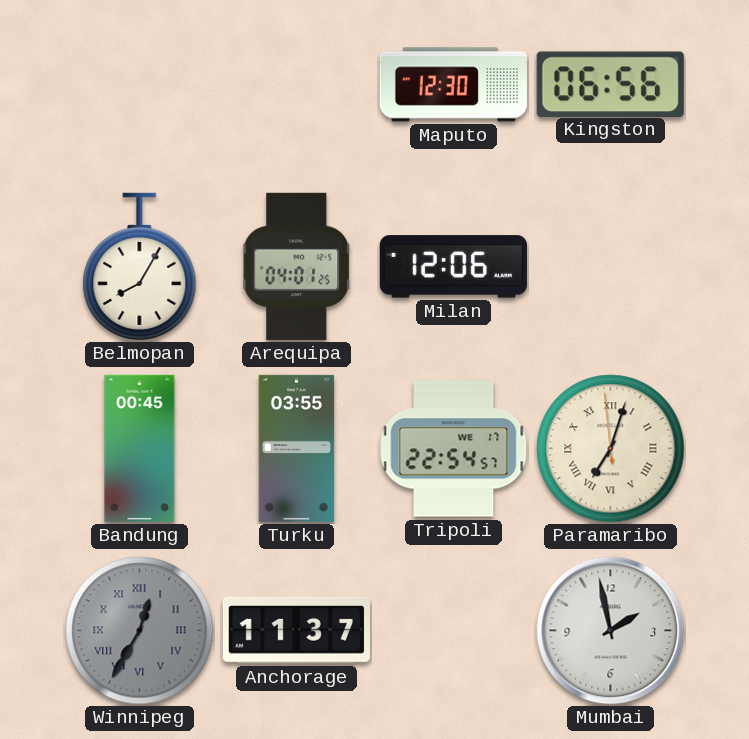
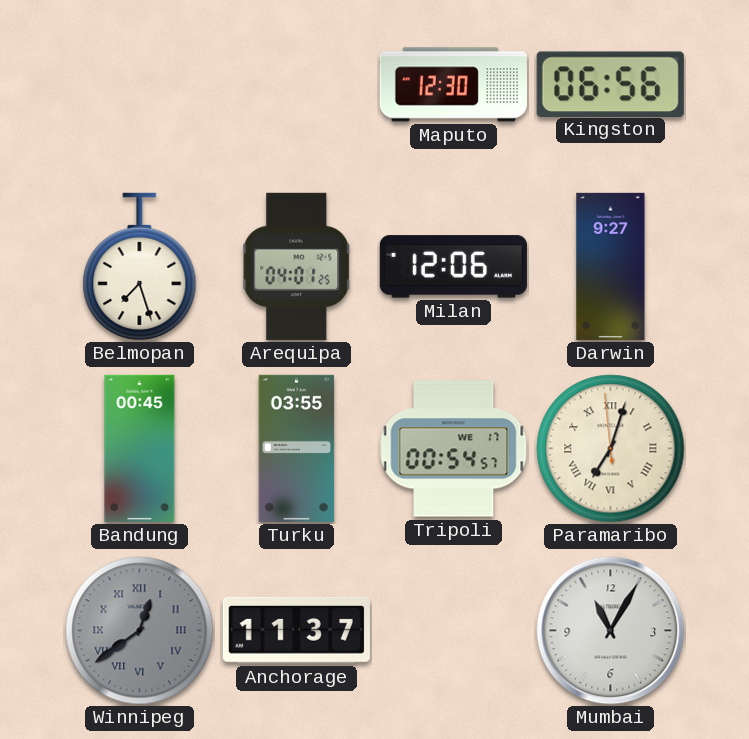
Belmopan: 8:05 -> 7:27 (140, 267)
Darwin: none -> 9:27 (611, 266)
Tripoli: 22:54 -> 00:54 (454, 449)
Winnipeg: 12:35 -> 12:39 (140, 631)
Mumbai: 1:58 -> 11:05 (611, 631)
